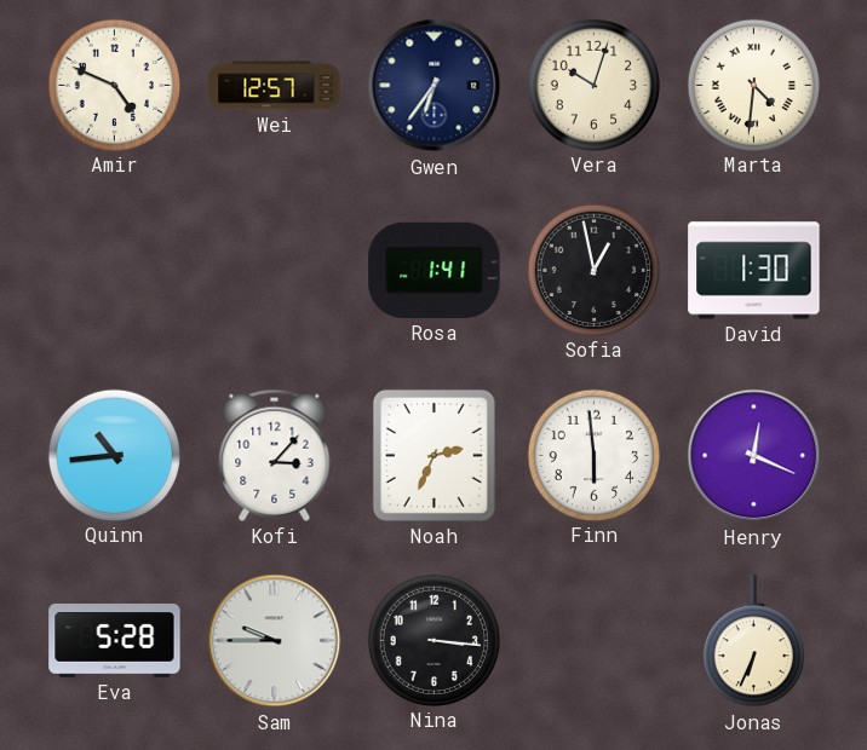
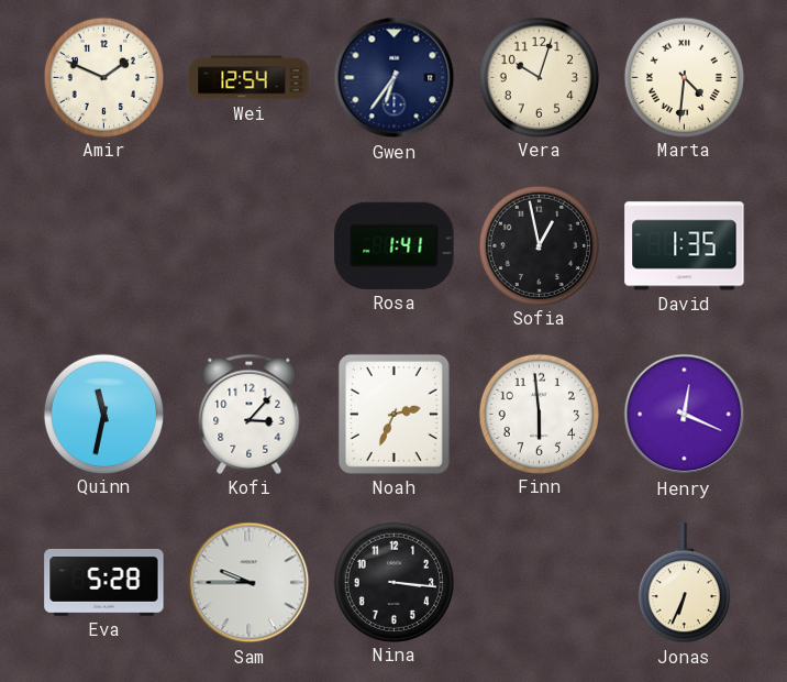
Amir: 4:49 -> 1:49 (103, 77)
Wei: 12:57 -> 12:54 (250, 78)
David: 1:30 -> 1:35 (685, 246)
Quinn: 10:44 -> 11:32 (103, 414)
